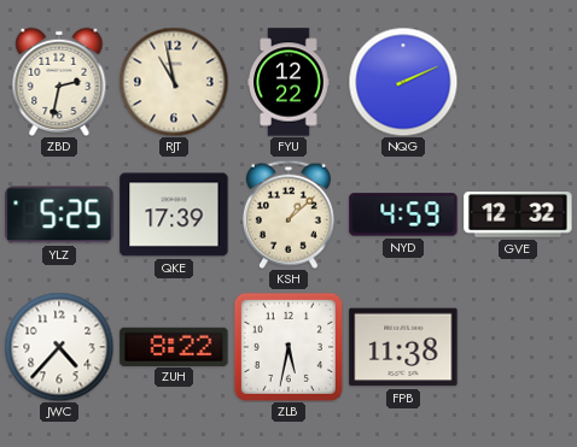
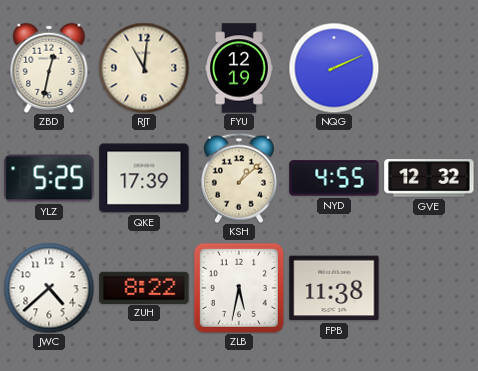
ZBD: 2:32 -> 12:32 (49, 68)
RJT: 10:58 -> 11:01 (144, 68)
FYU: 12:22 -> 12:19 (239, 68)
NYD: 4:59 -> 4:55 (334, 178)
JWC: 4:37 -> 4:38 (49, 288)
